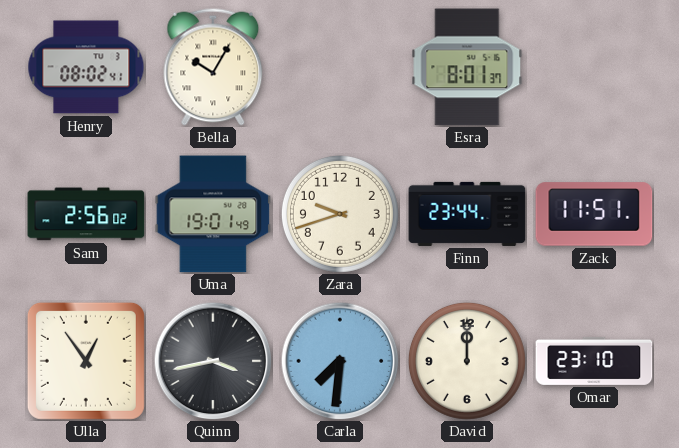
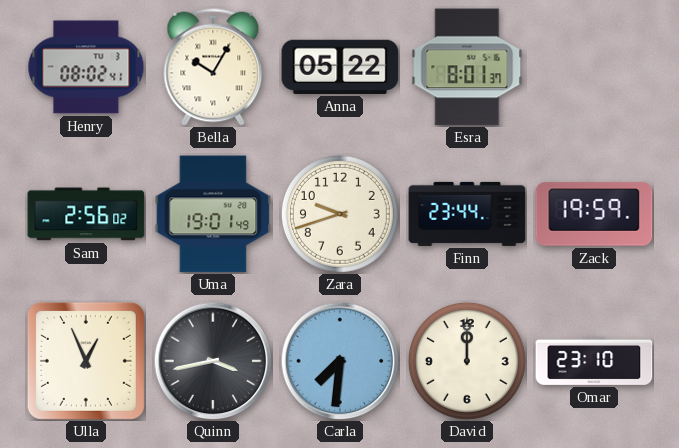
Anna: none -> 05:22 (340, 67)
Zack: 11:51 -> 19:59 (594, 214)
Ulla: 12:54 -> 12:56 (86, 361)
